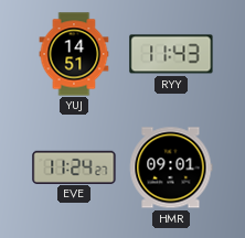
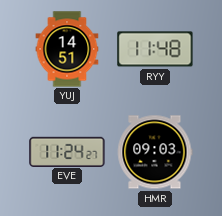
RYY: 11:43 -> 11:48 (155, 49)
HMR: 09:01 -> 09:03 (155, 152)
